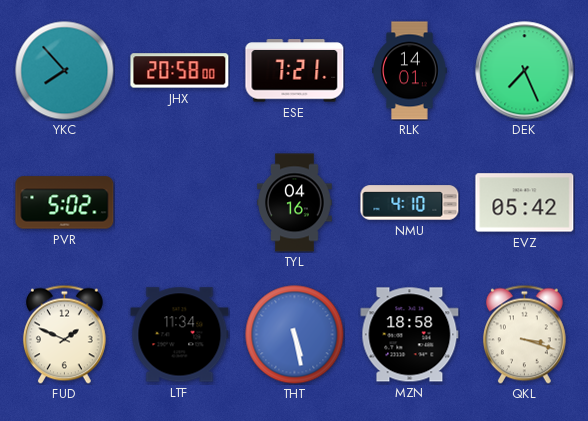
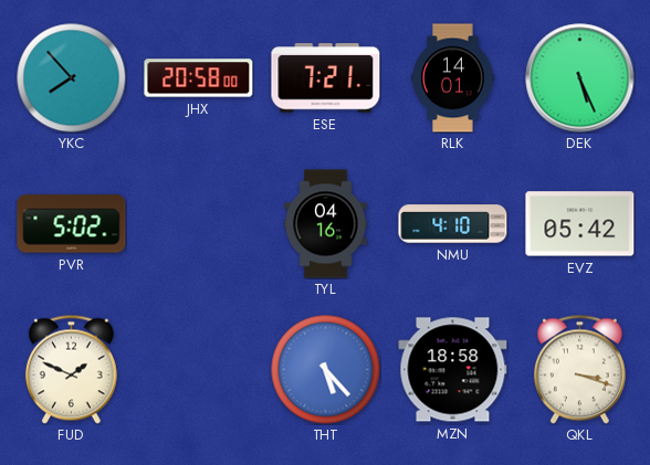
DEK: 7:26 -> 5:26 (580, 78)
LTF: 11:34 -> none (180, 335)
THT: 5:28 -> 5:23 (326, 370)
